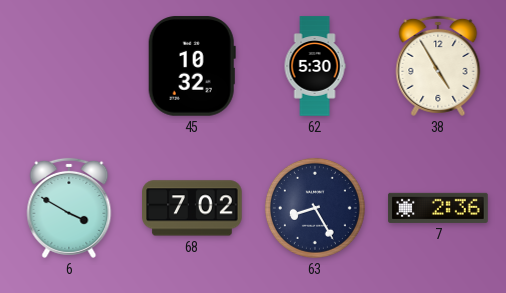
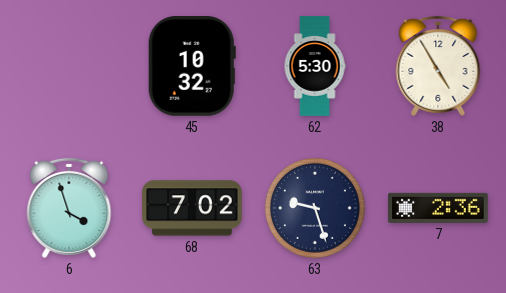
6: 3:50 -> 3:57 (69, 208)
63: 8:25 -> 9:27 (315, 208)
